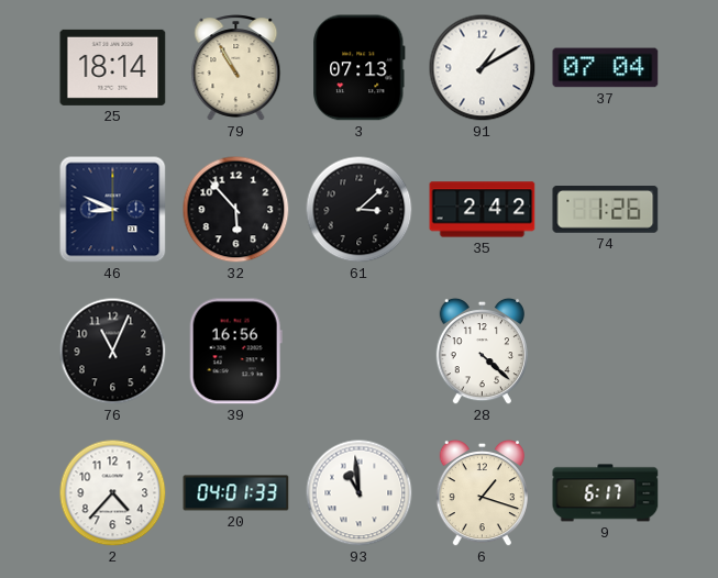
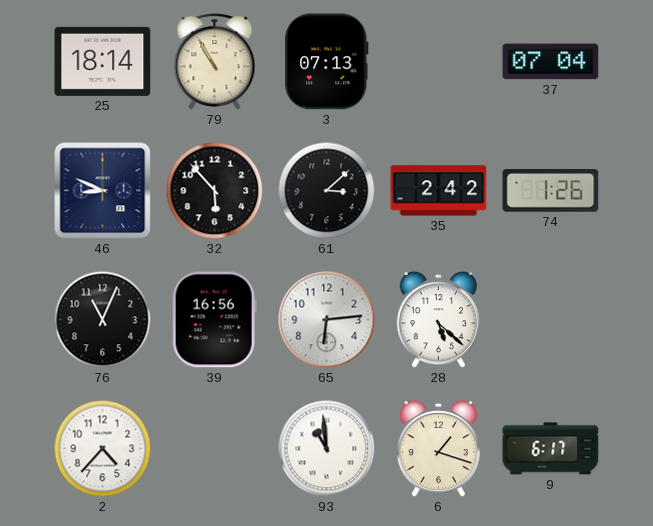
91: 1:10 -> none (483, 68)
65: none -> 6:14 (327, 320)
28: 4:22 -> 5:22 (438, 320)
20: 04:01 -> none (236, 493)
